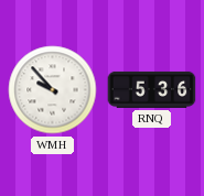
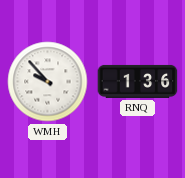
RNQ: 5:36 -> 1:36 (138, 81)
